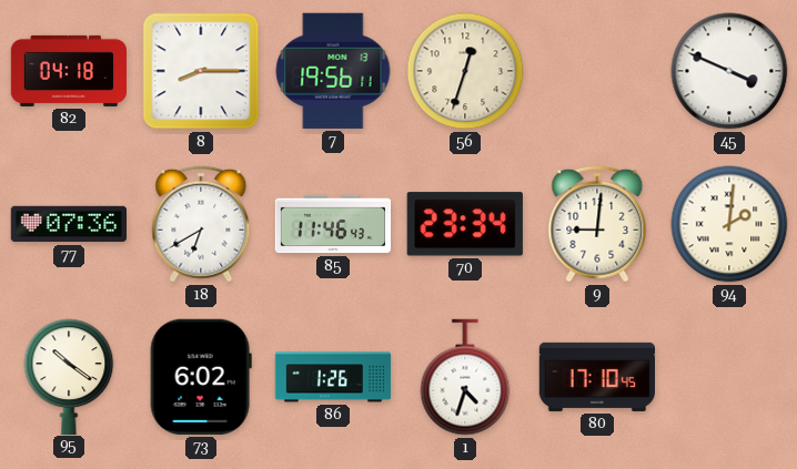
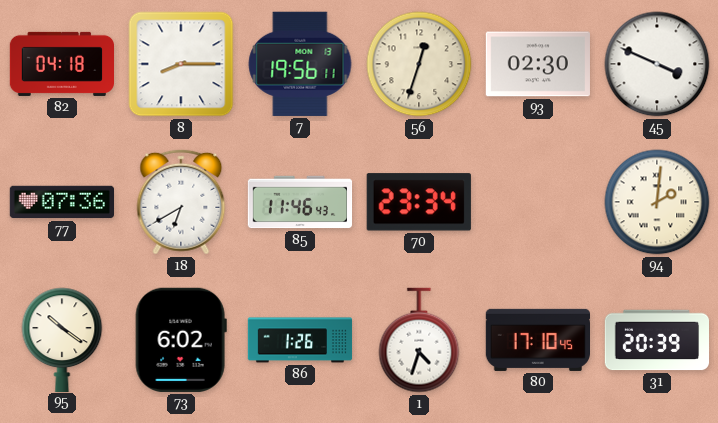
93: none -> 02:30 (538, 64)
9: 9:01 -> none (597, 224)
31: none -> 20:39 (657, 340)
